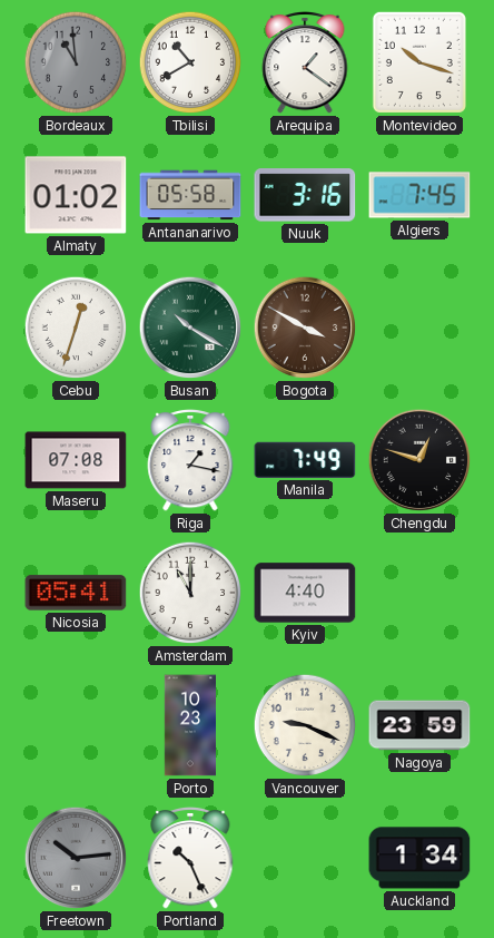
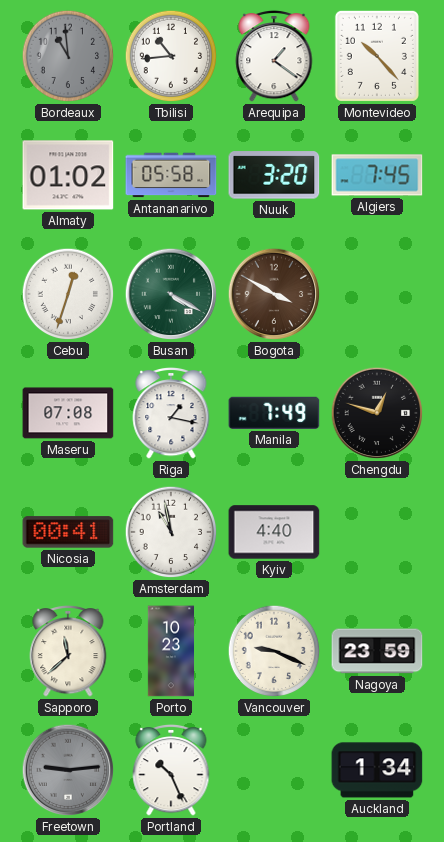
Tbilisi: 10:40 -> 10:44 (171, 56)
Montevideo: 10:18 -> 10:23 (377, 56)
Nuuk: 3:16 -> 3:20 (274, 175)
Busan: 10:20 -> 4:20 (171, 294)
Nicosia: 05:41 -> 00:41 (68, 532)
Amsterdam: 11:00 -> 10:58 (171, 532)
Sapporo: none -> 11:38 (68, 651)
Freetown: 10:14 -> 9:14 (68, 770)
